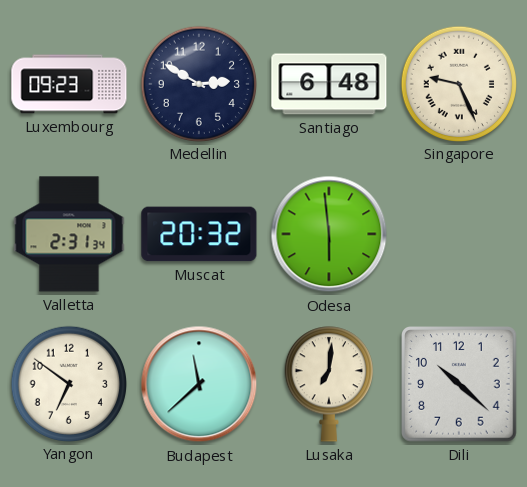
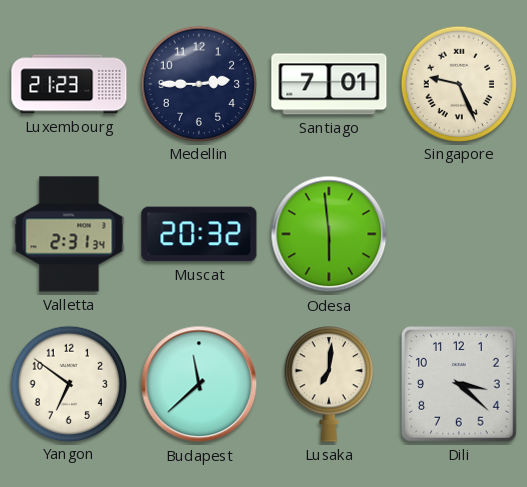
Luxembourg: 09:23 -> 21:23 (69, 84)
Medellin: 2:50 -> 2:45 (198, 83)
Santiago: 6:48 -> 7:01 (329, 84)
Dili: 10:22 -> 3:22 (460, 385)
